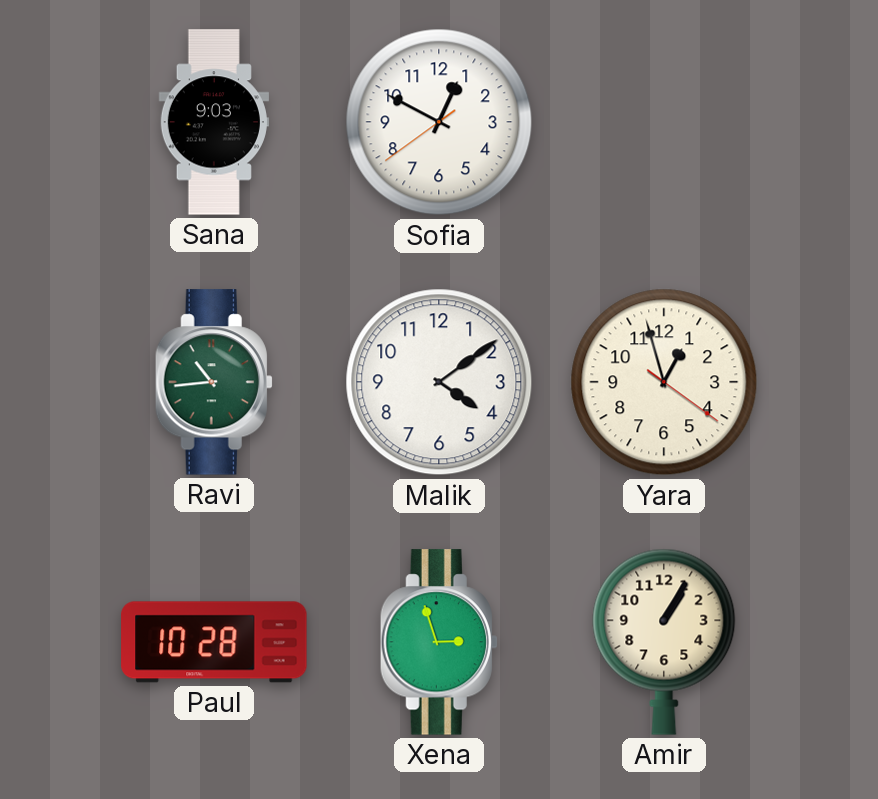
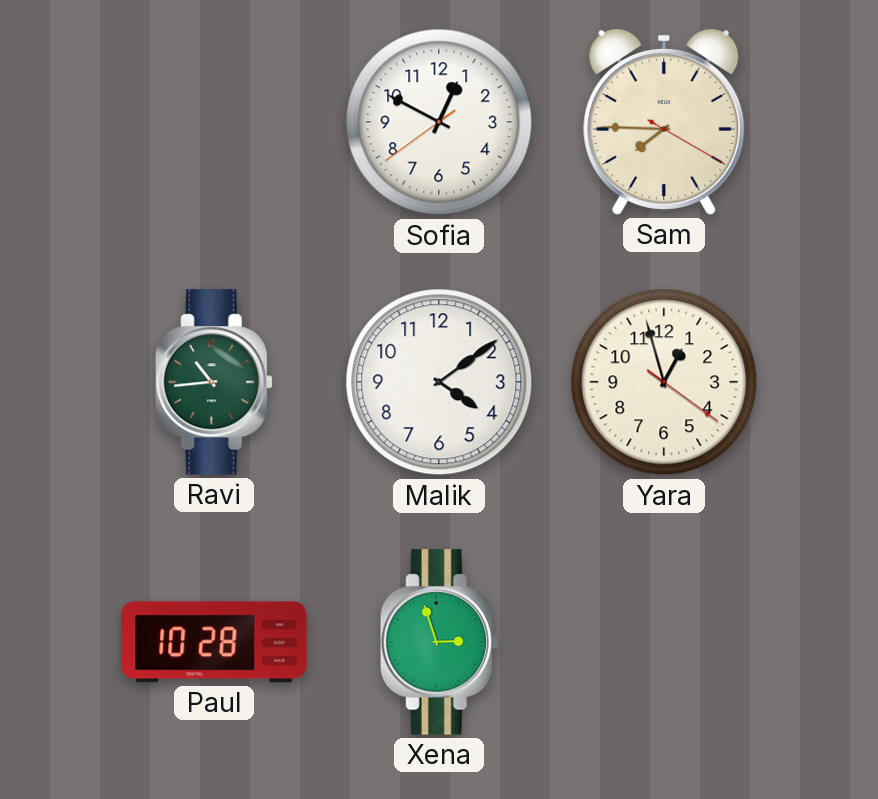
Sana: 9:03 -> none (214, 122)
Sam: none -> 7:45 (664, 122)
Amir: 1:05 -> none (664, 642)
